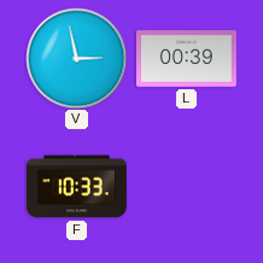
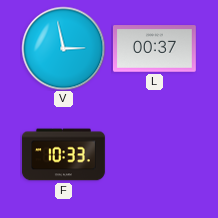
L: 00:39 -> 00:37 (154, 49)
